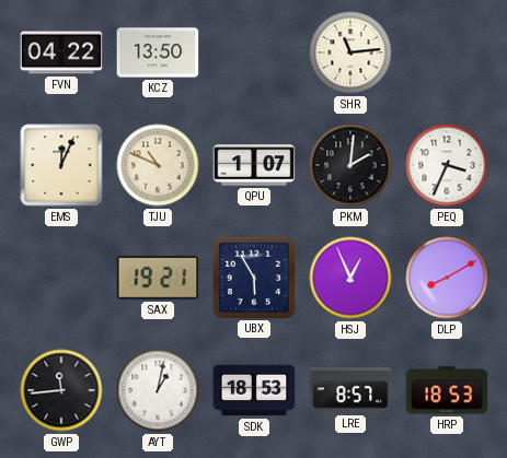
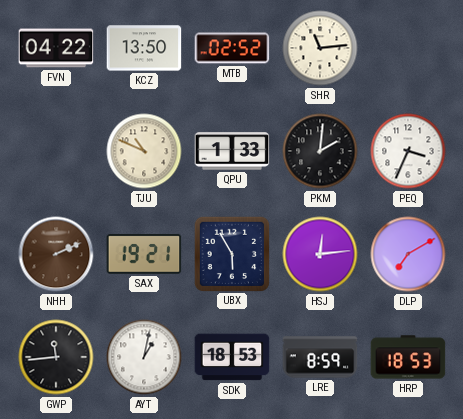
MTB: none -> 02:52 (232, 48)
EMS: 12:04 -> none (61, 165)
QPU: 1:07 -> 1:33 (232, 151)
NHH: none -> 2:11 (56, 254)
HSJ: 12:56 -> 12:14 (320, 254)
DLP: 8:10 -> 7:10 (408, 254)
LRE: 8:57 -> 8:59 (320, 357)
